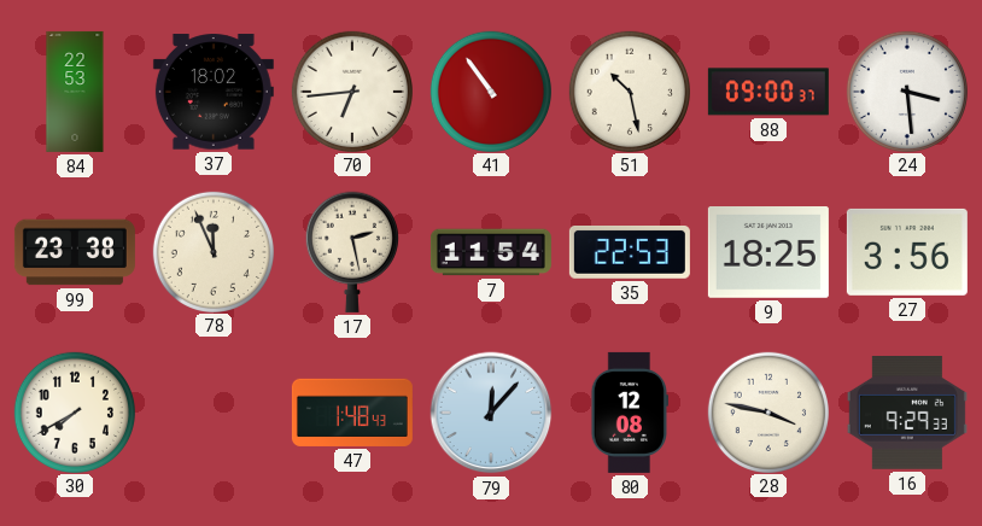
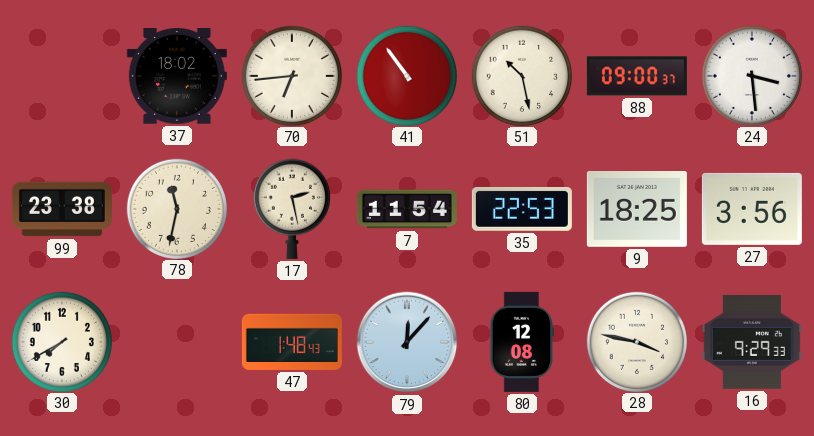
84: 22:53 -> none (75, 92)
78: 11:56 -> 11:32 (176, 208)
